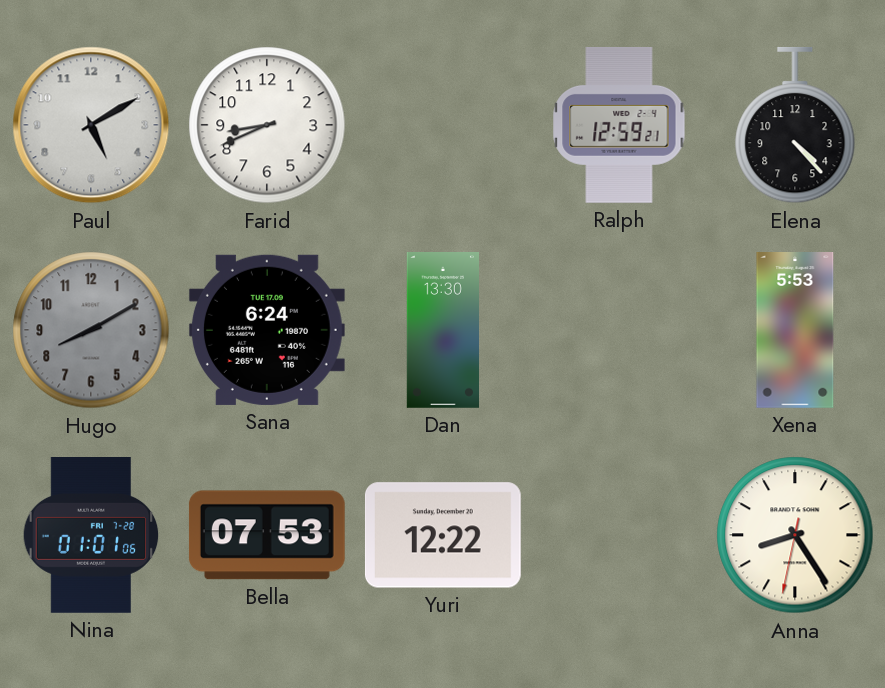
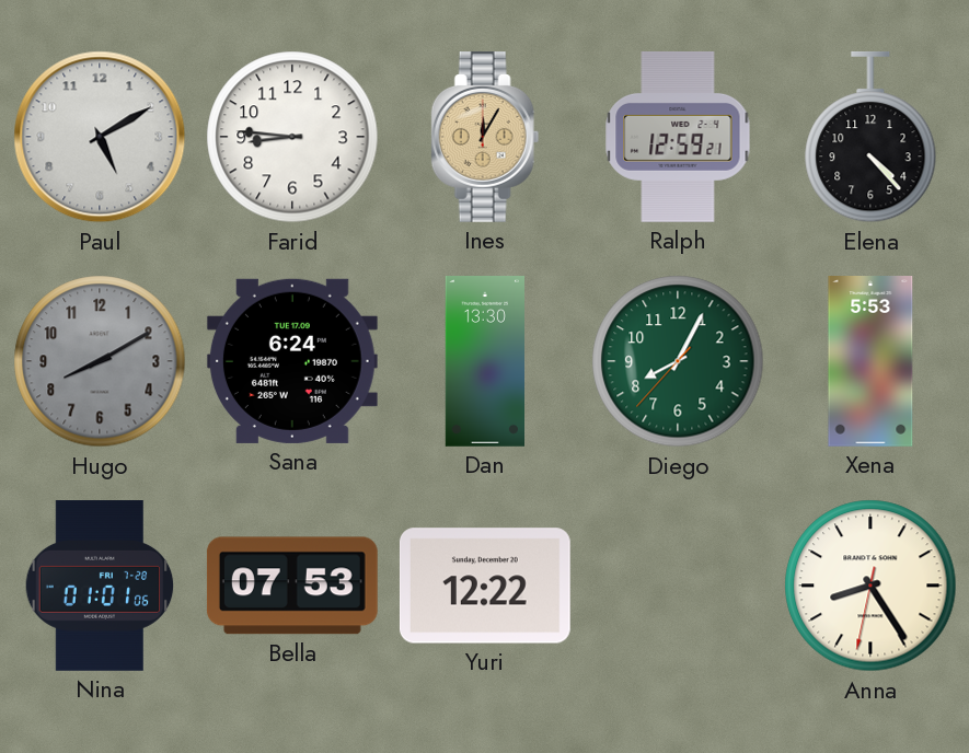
Farid: 8:41 -> 8:46 (292, 137)
Ines: none -> 12:05 (485, 137)
Diego: none -> 8:04 (678, 361)
